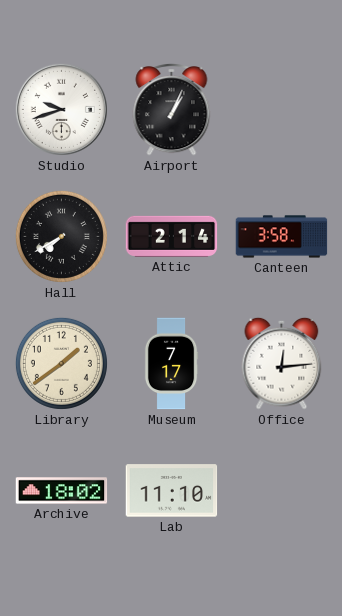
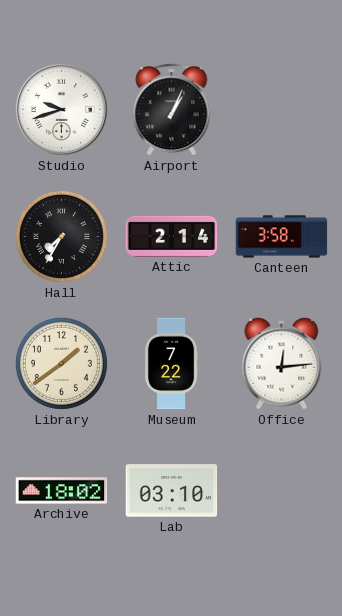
Hall: 7:40 -> 7:35 (61, 236)
Museum: 7:17 -> 7:22 (171, 364)
Lab: 11:10 -> 03:10 (172, 491)
